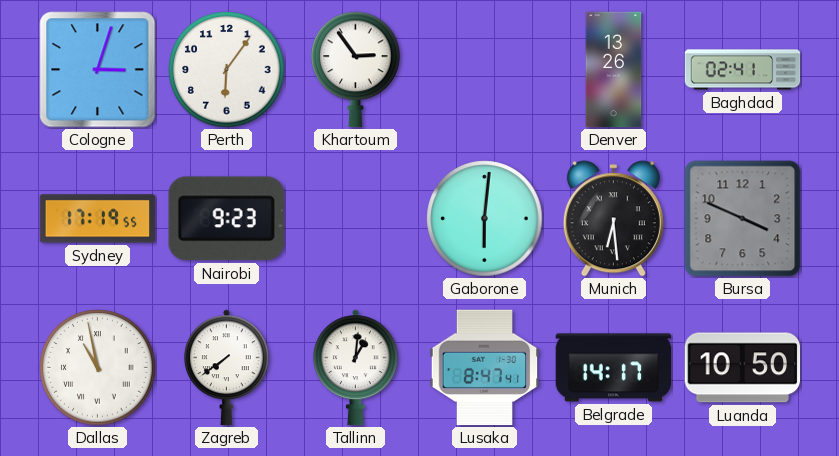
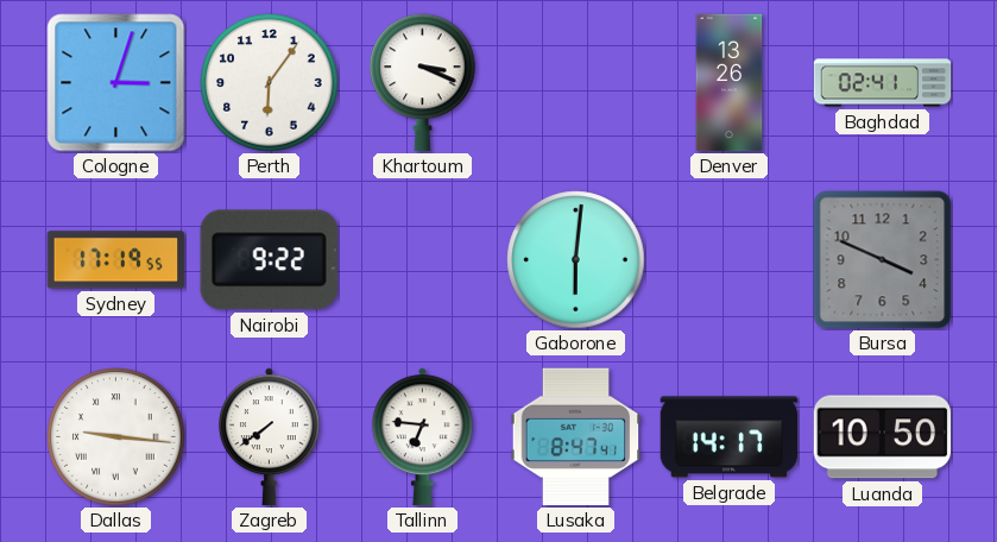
Khartoum: 2:54 -> 3:19 (423, 83)
Nairobi: 9:23 -> 9:22 (269, 260)
Munich: 6:29 -> none (613, 219)
Dallas: 10:58 -> 9:16 (116, 437)
Tallinn: 1:01 -> 6:46 (422, 437)
